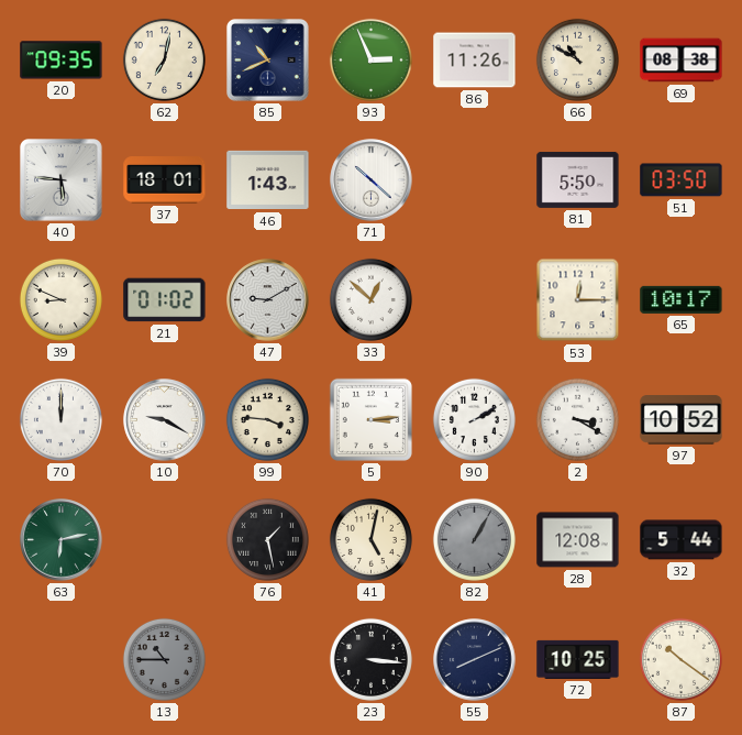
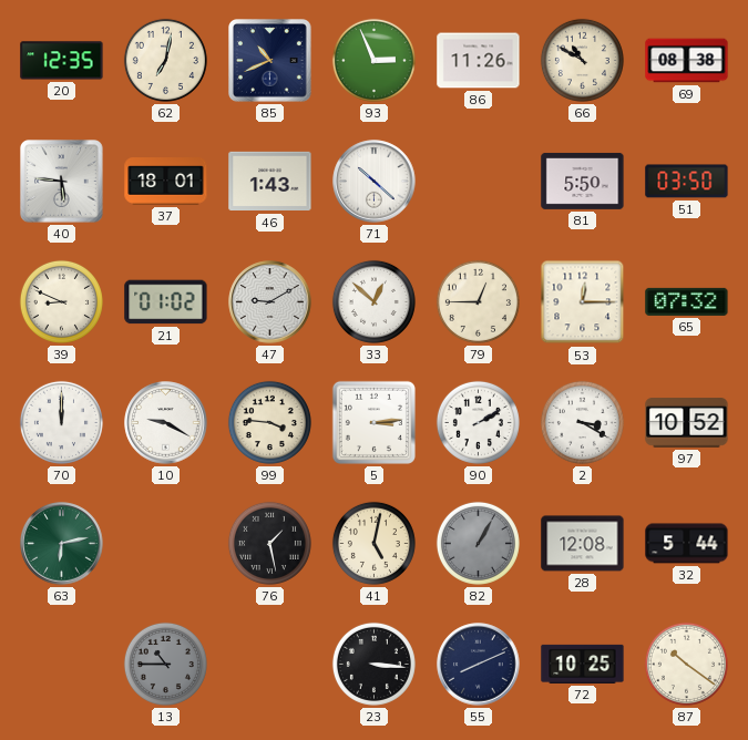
20: 09:35 -> 12:35 (62, 61)
79: none -> 12:45 (478, 301)
65: 10:17 -> 07:32 (687, 301)
